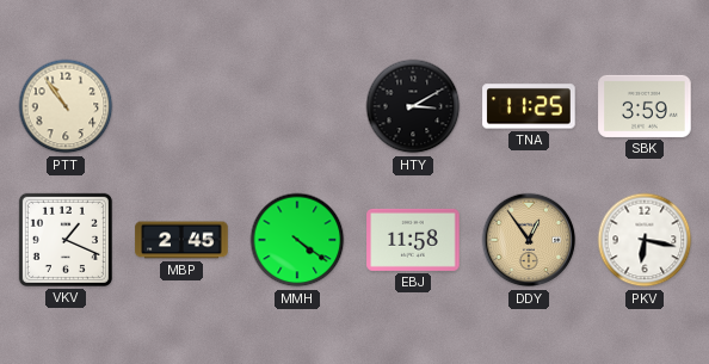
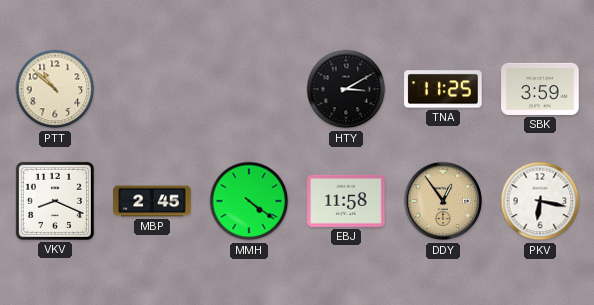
PTT: 10:54 -> 10:52 (55, 89)
VKV: 1:19 -> 8:19 (55, 201)
